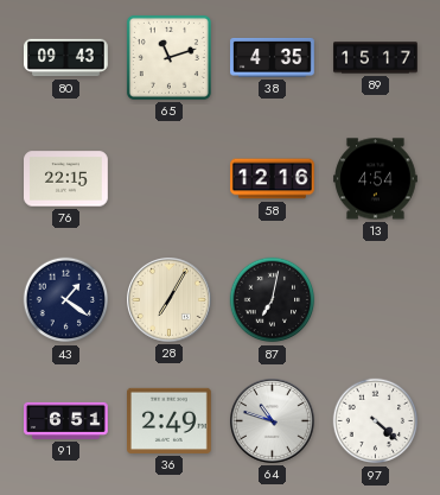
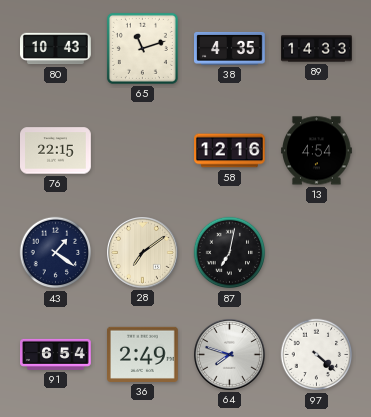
80: 09:43 -> 10:43 (56, 49)
89: 15:17 -> 14:33 (317, 49)
28: 7:05 -> 7:09 (143, 253)
91: 6:51 -> 6:54 (56, 354)
64: 10:48 -> 7:48 (230, 355)
